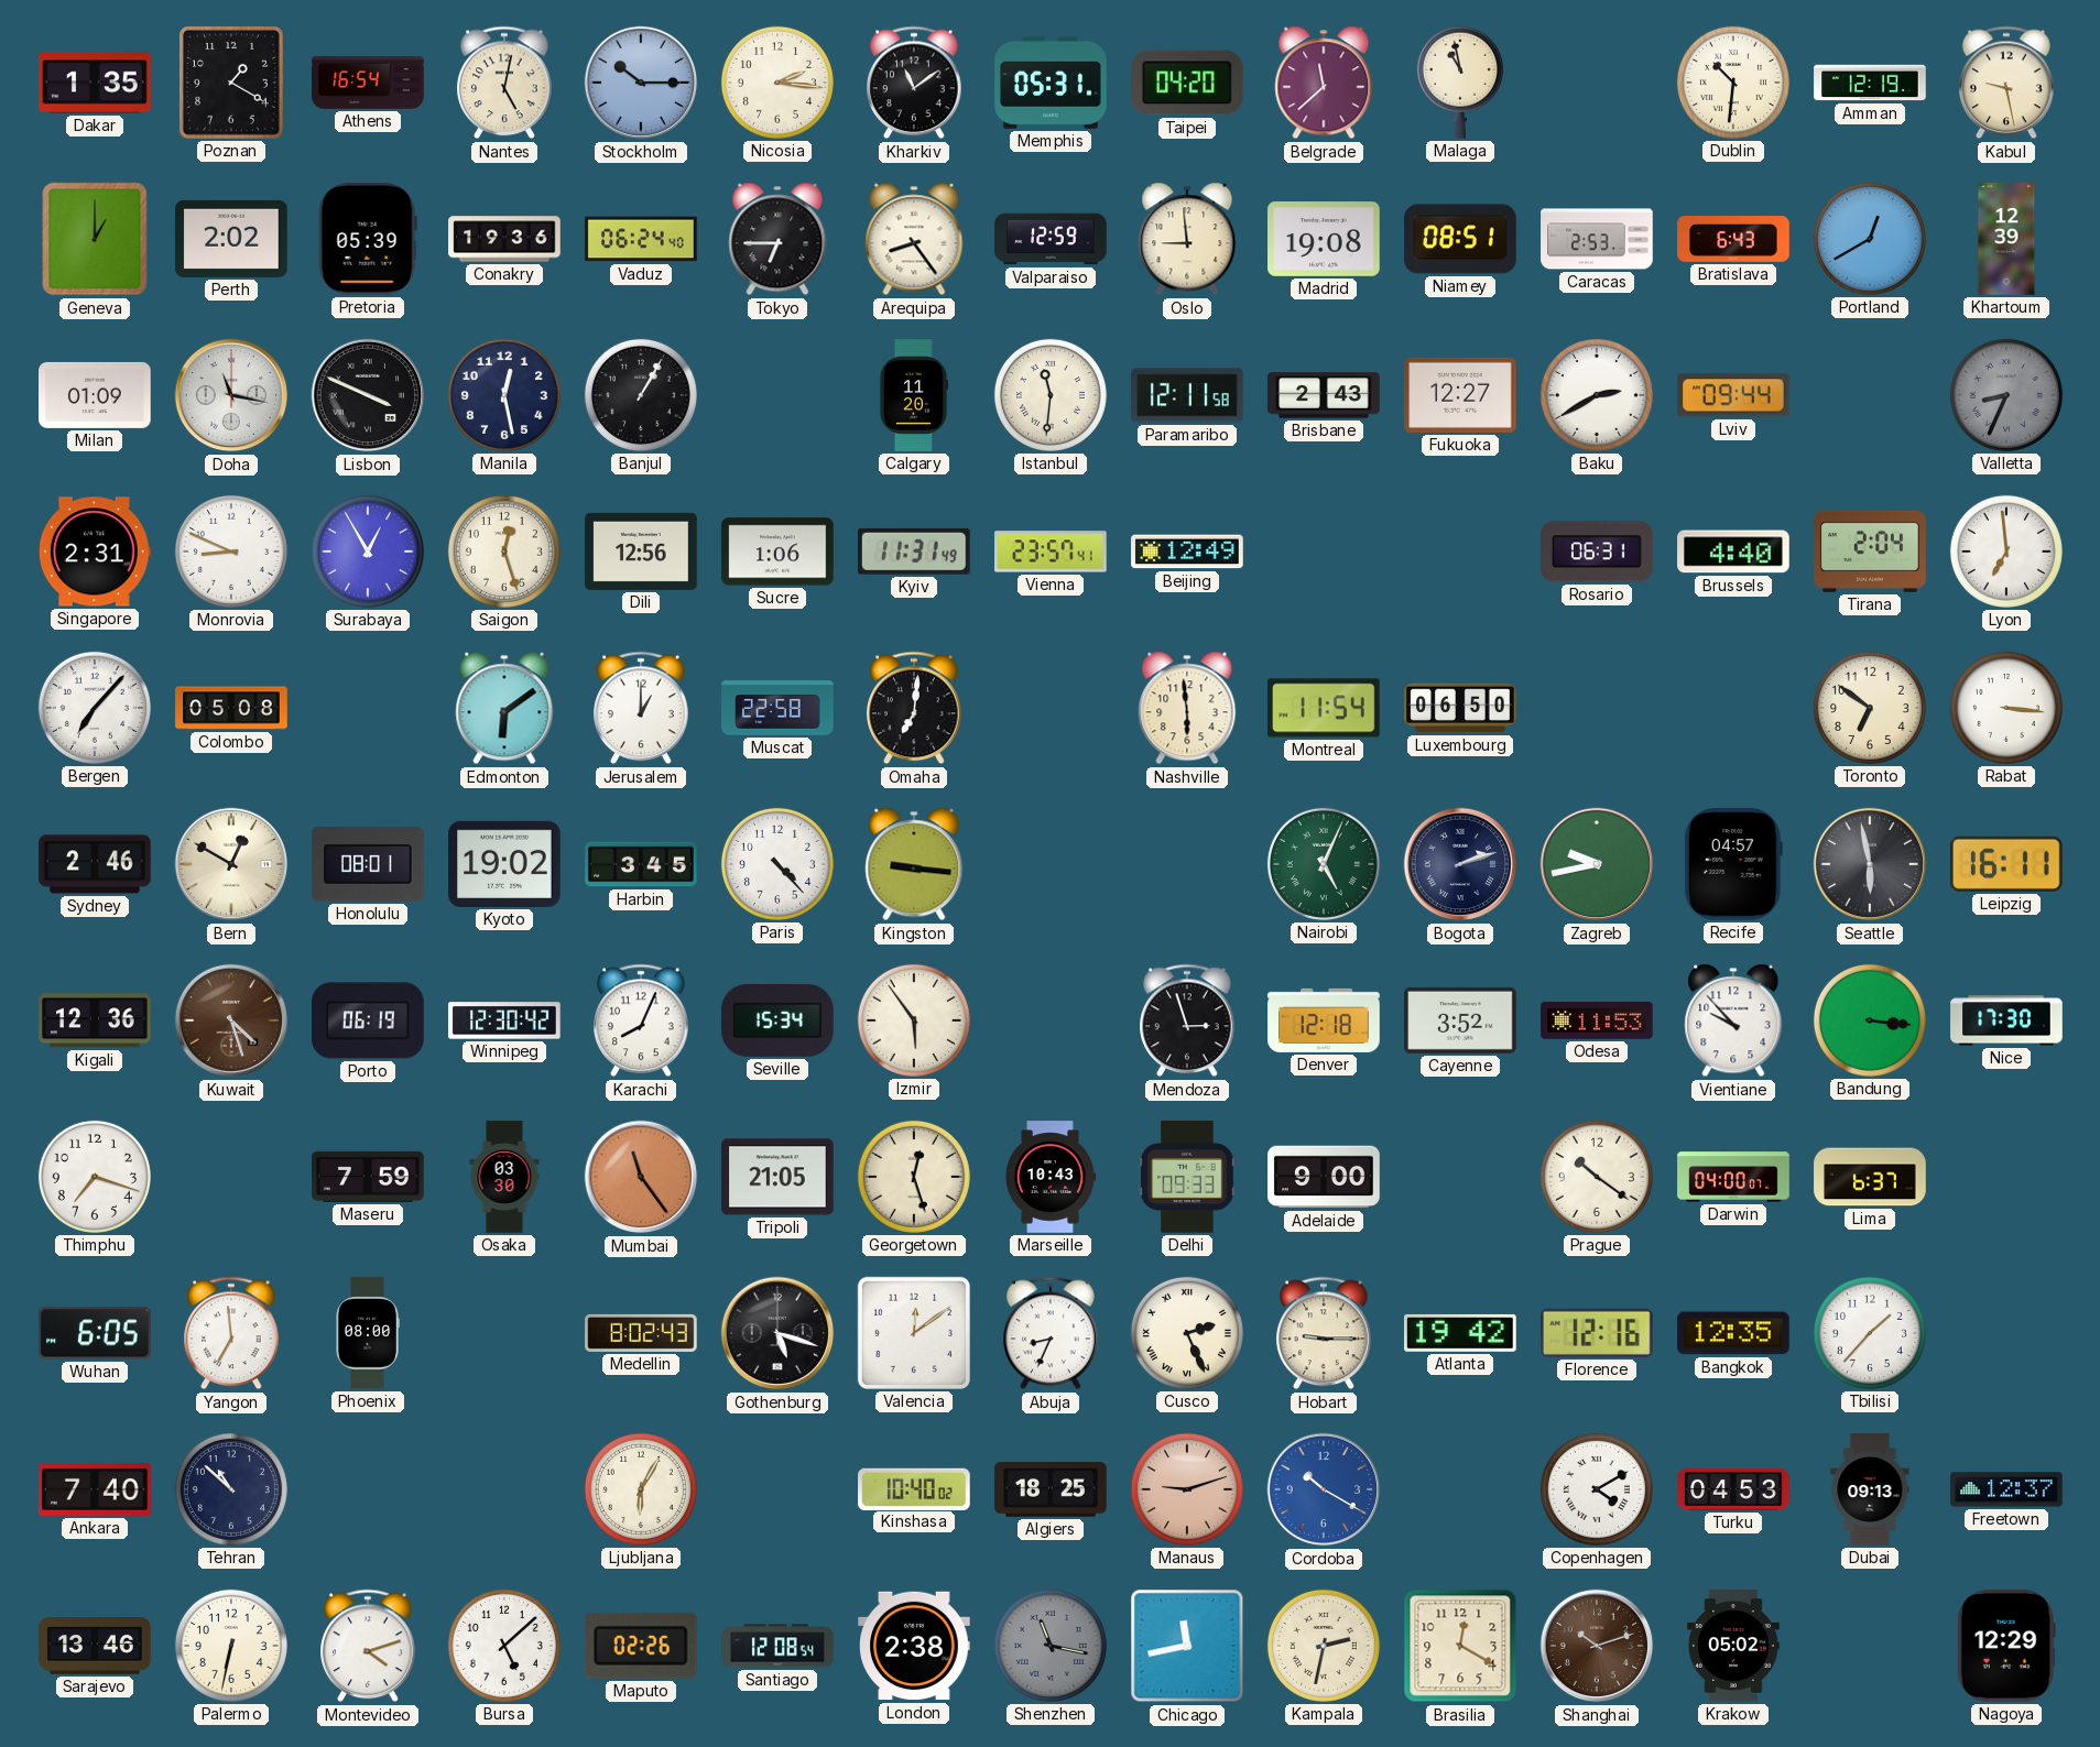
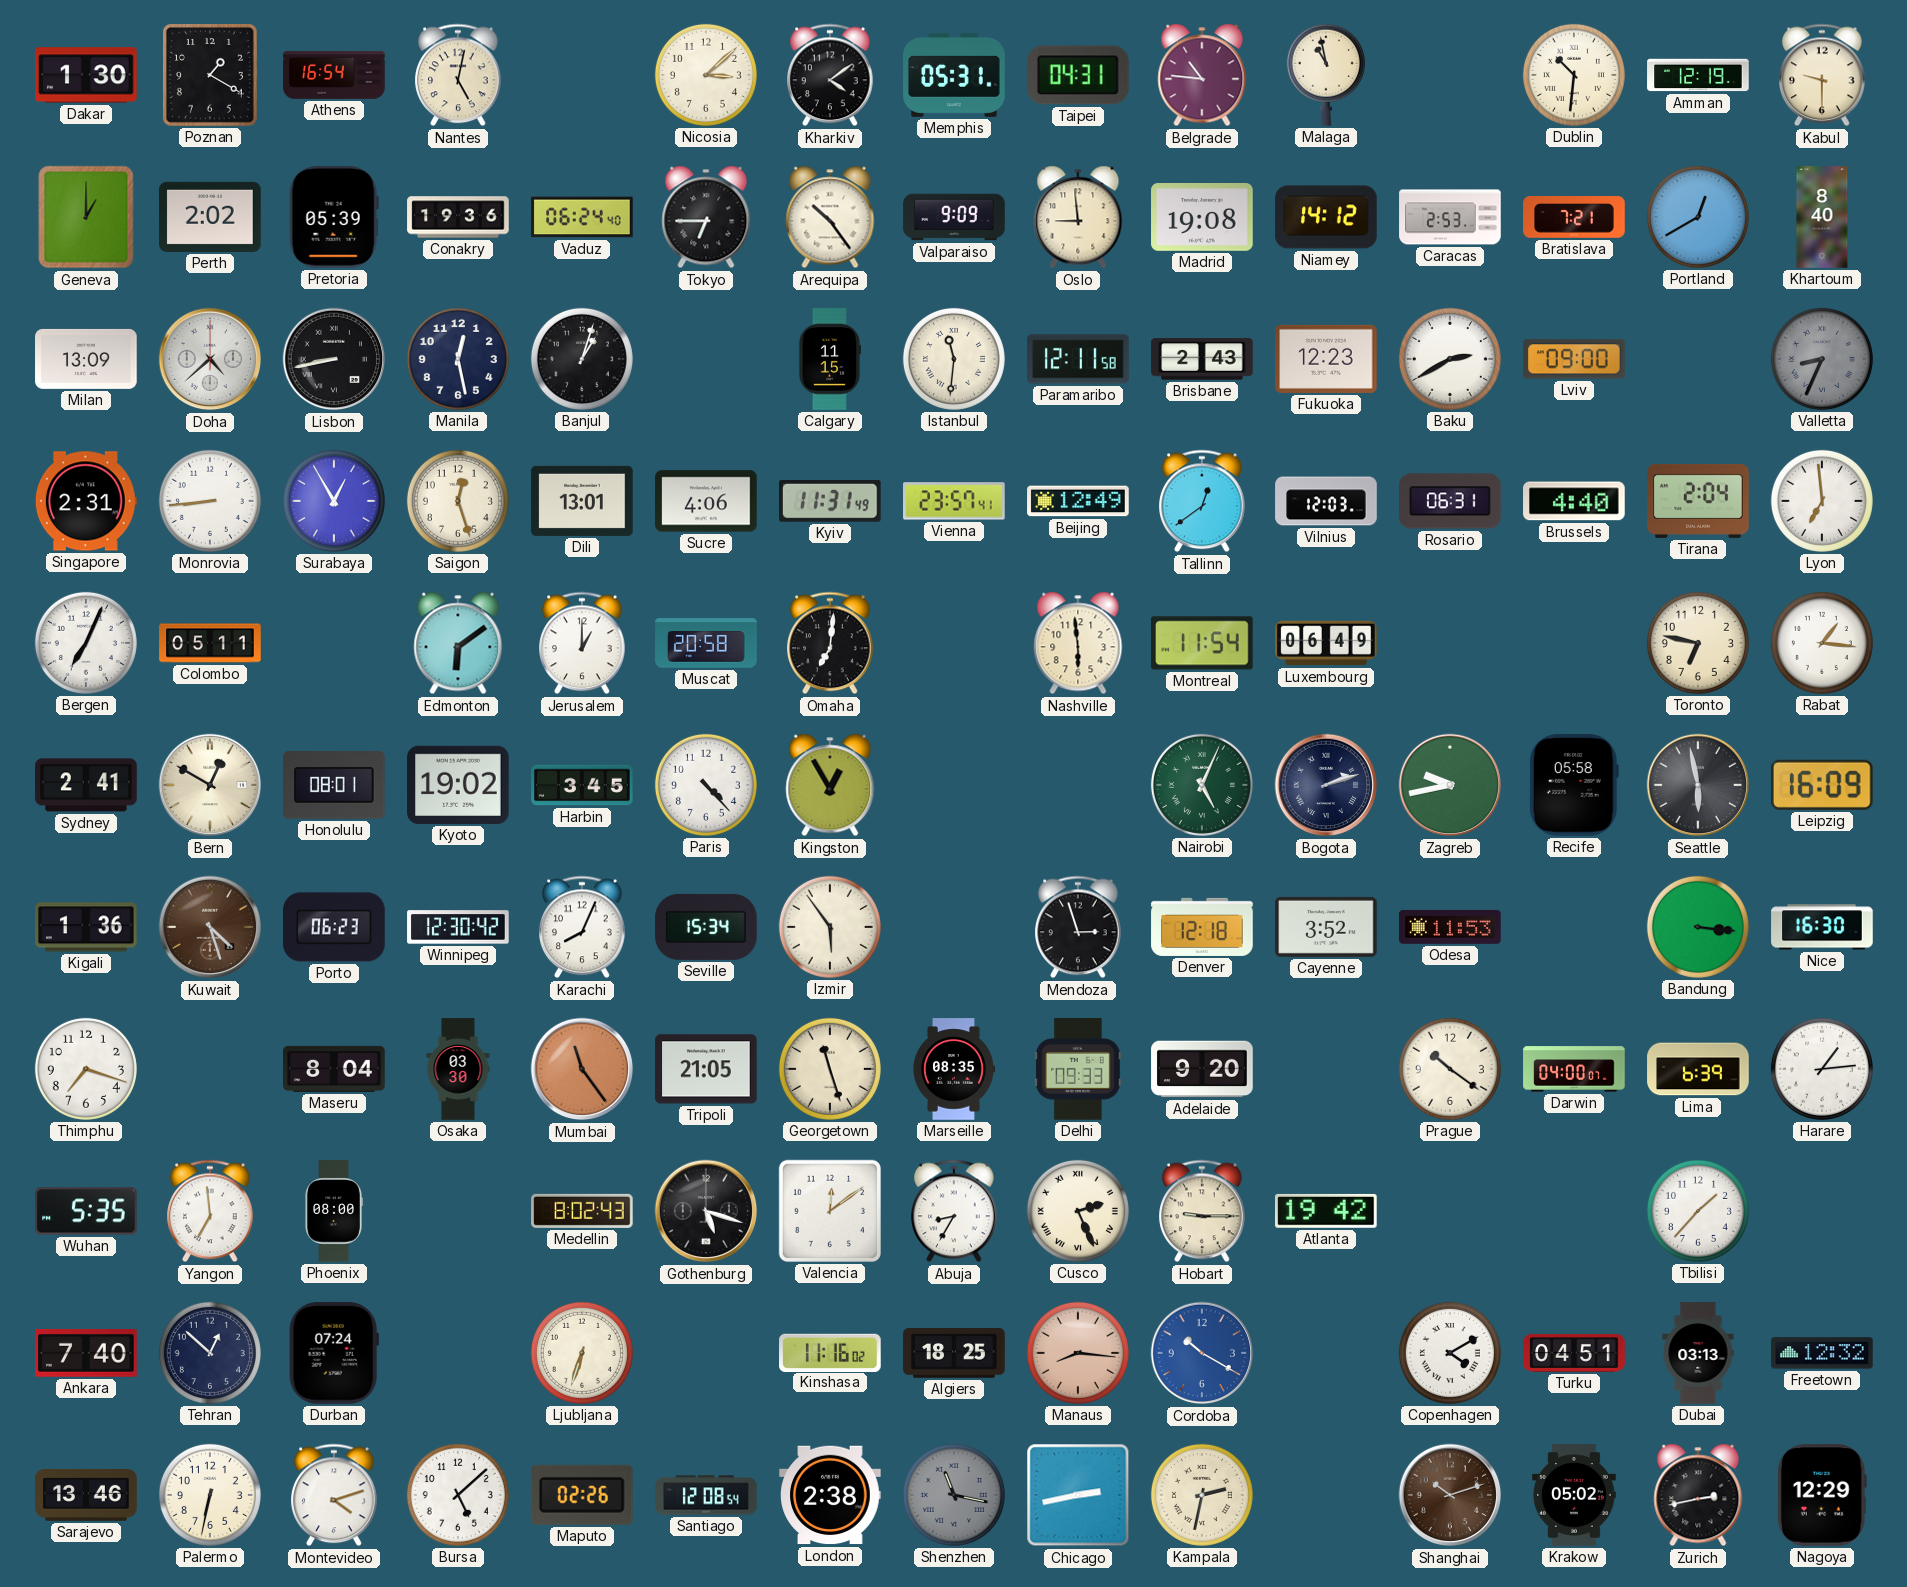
Dakar: 1:35 -> 1:30 (86, 75)
Stockholm: 10:15 -> none (641, 83)
Nicosia: 2:16 -> 3:08 (706, 75)
Kharkiv: 11:09 -> 4:09 (830, 75)
Taipei: 04:20 -> 04:31 (1079, 75)
Belgrade: 11:38 -> 10:46 (1202, 75)
Kabul: 9:28 -> 9:30 (1822, 75)
Arequipa: 8:24 -> 10:24 (830, 217)
Valparaiso: 12:59 -> 9:09 (954, 217)
Niamey: 08:51 -> 14:12 (1326, 217)
Bratislava: 6:43 -> 7:21 (1574, 218)
Khartoum: 12:39 -> 8:40 (1822, 217)
Milan: 01:09 -> 13:09 (86, 359)
Doha: 11:17 -> 4:38 (210, 359)
Lisbon: 3:49 -> 8:43 (334, 359)
Banjul: 1:05 -> 1:03 (582, 359)
Calgary: 11:20 -> 11:15 (830, 359)
Fukuoka: 12:27 -> 12:23 (1326, 359)
Lviv: 09:44 -> 09:00 (1574, 359)
Monrovia: 8:49 -> 8:44 (210, 501)
Dili: 12:56 -> 13:01 (582, 501)
Sucre: 1:06 -> 4:06 (706, 501)
Tallinn: none -> 12:39 (1202, 501)
Vilnius: none -> 12:03 (1326, 501)
Bergen: 7:07 -> 7:04 (86, 643)
Colombo: 05:08 -> 05:11 (210, 643)
Muscat: 22:58 -> 20:58 (706, 643)
Luxembourg: 06:50 -> 06:49 (1326, 643)
Toronto: 6:51 -> 6:47 (1698, 643)
Rabat: 3:16 -> 1:16 (1822, 643)
Sydney: 2:46 -> 2:41 (86, 785)
Kingston: 9:16 -> 12:55 (830, 785)
Recife: 04:57 -> 05:58 (1574, 785)
Leipzig: 16:11 -> 16:09 (1822, 785)
Kigali: 12:36 -> 1:36 (86, 927)
Porto: 06:19 -> 06:23 (334, 927)
Vientiane: 9:53 -> none (1733, 1020)
Nice: 17:30 -> 16:30 (1822, 927)
Maseru: 7:59 -> 8:04 (334, 1069)
Georgetown: 12:27 -> 11:27 (830, 1069)
Marseille: 10:43 -> 08:35 (954, 1069)
Adelaide: 9:00 -> 9:20 (1202, 1069)
Lima: 6:37 -> 6:39 (1698, 1069)
Harare: none -> 1:14 (1822, 1069)
Wuhan: 6:05 -> 5:35 (86, 1211)
Abuja: 8:34 -> 8:35 (954, 1211)
Florence: 12:16 -> none (1598, 1333)
Bangkok: 12:35 -> none (1733, 1333)
Tehran: 10:52 -> 12:52 (210, 1353)
Durban: none -> 07:24 (334, 1354)
Ljubljana: 6:05 -> 6:33 (582, 1353)
Kinshasa: 10:40 -> 11:16 (830, 1352)
Manaus: 9:12 -> 8:16 (1078, 1353)
Turku: 04:53 -> 04:51 (1574, 1353)
Dubai: 09:13 -> 03:13 (1698, 1353)
Freetown: 12:37 -> 12:32 (1822, 1353)
Chicago: 11:43 -> 2:43 (1078, 1495)
Brasilia: 12:20 -> none (1460, 1646)
Zurich: none -> 2:43 (1698, 1495)
